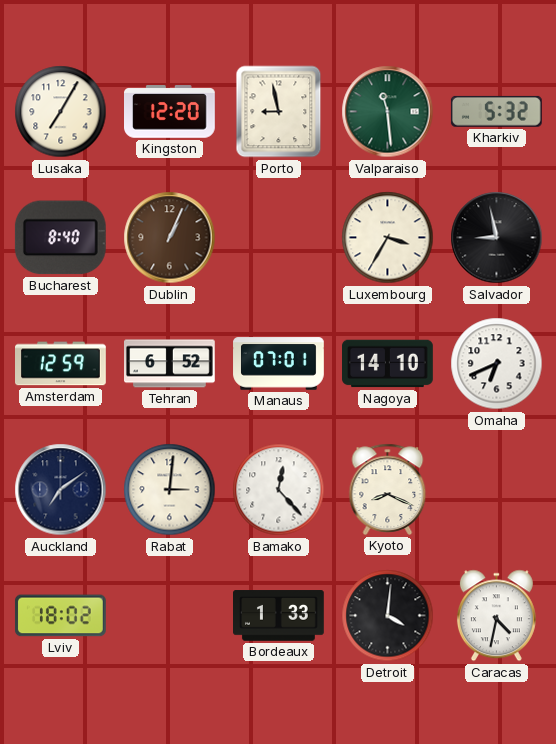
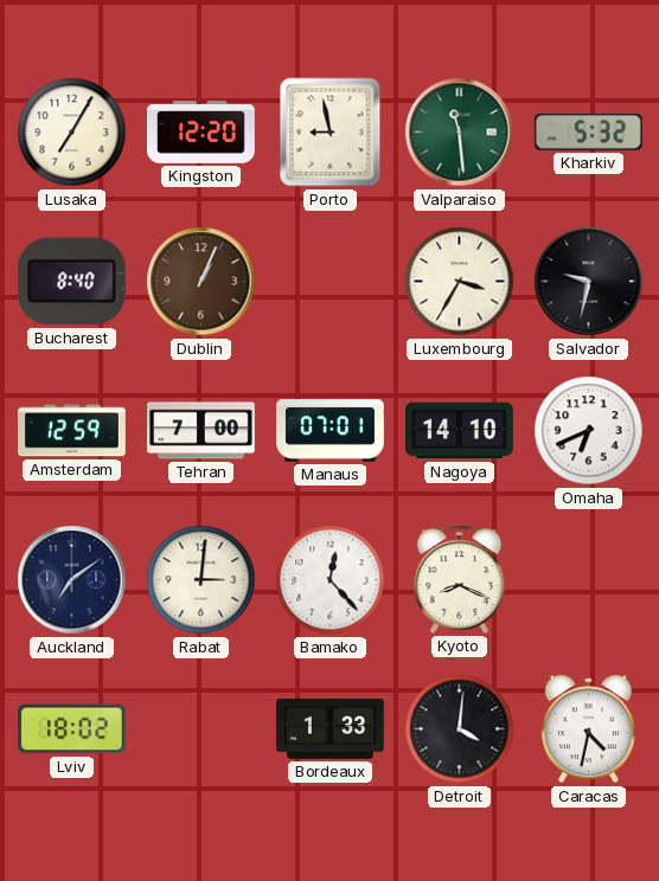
Salvador: 8:58 -> 9:32 (589, 282)
Tehran: 6:52 -> 7:00 (201, 431)
